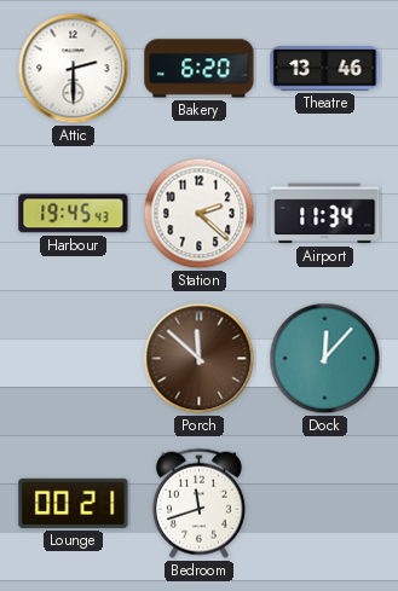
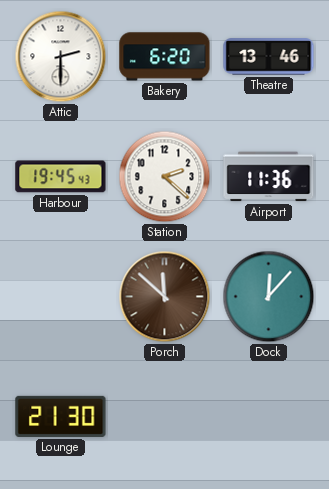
Airport: 11:34 -> 11:36 (269, 177)
Lounge: 00:21 -> 21:30 (61, 416)
Bedroom: 11:42 -> none (198, 503)
